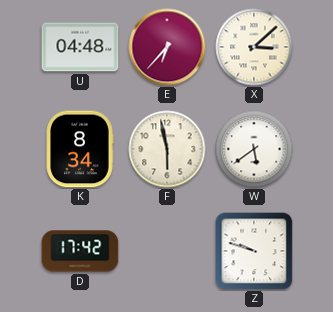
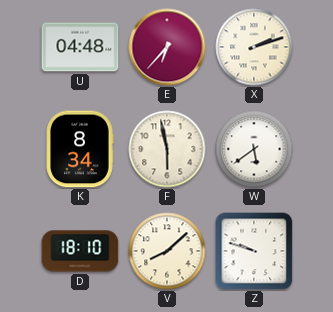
X: 3:08 -> 2:12 (254, 47)
D: 17:42 -> 18:10 (80, 251)
V: none -> 8:08 (167, 251)
